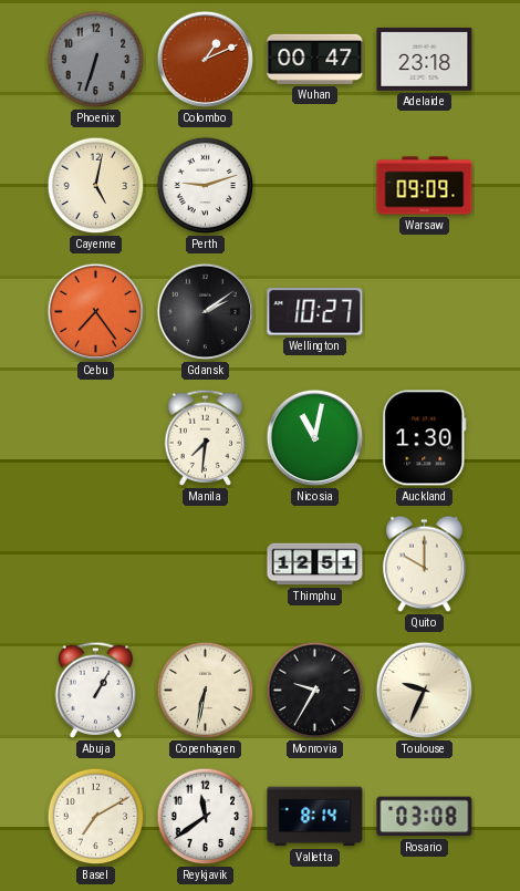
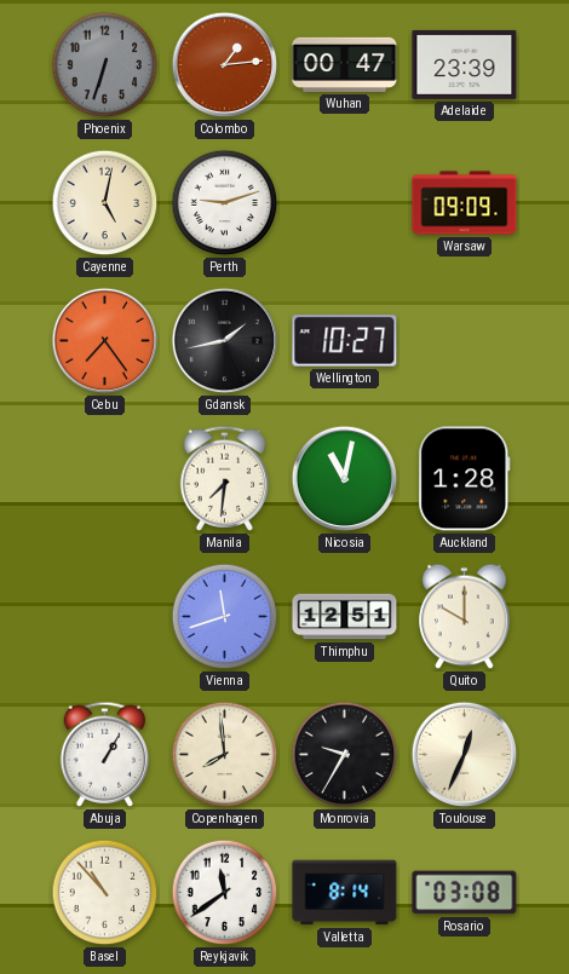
Colombo: 1:11 -> 1:14 (225, 65)
Adelaide: 23:18 -> 23:39 (465, 64)
Gdansk: 2:09 -> 1:43 (225, 341)
Auckland: 1:30 -> 1:28 (465, 479)
Vienna: none -> 11:42 (225, 617)
Copenhagen: 6:32 -> 7:59 (225, 755)
Toulouse: 9:34 -> 12:34 (465, 755)
Basel: 7:10 -> 10:53 (105, 893)
